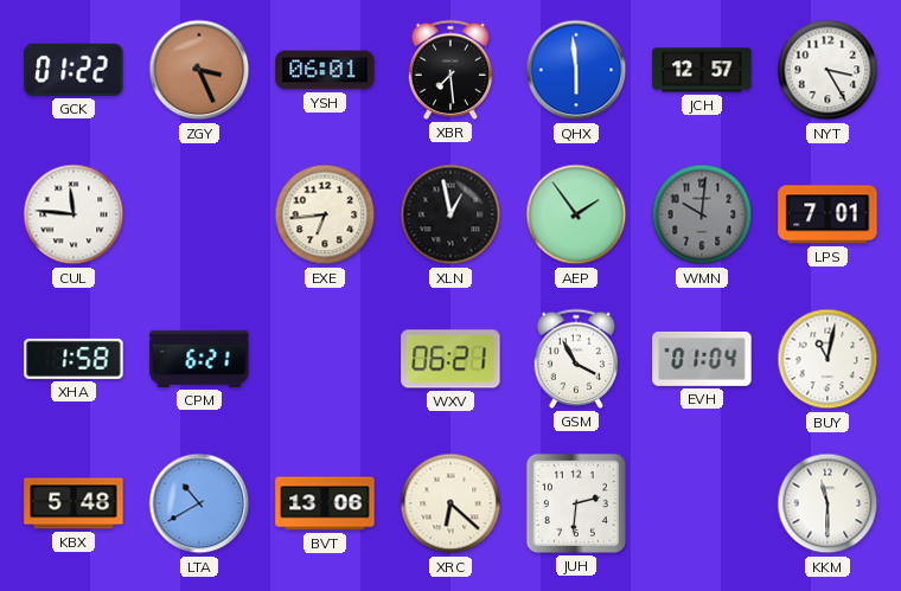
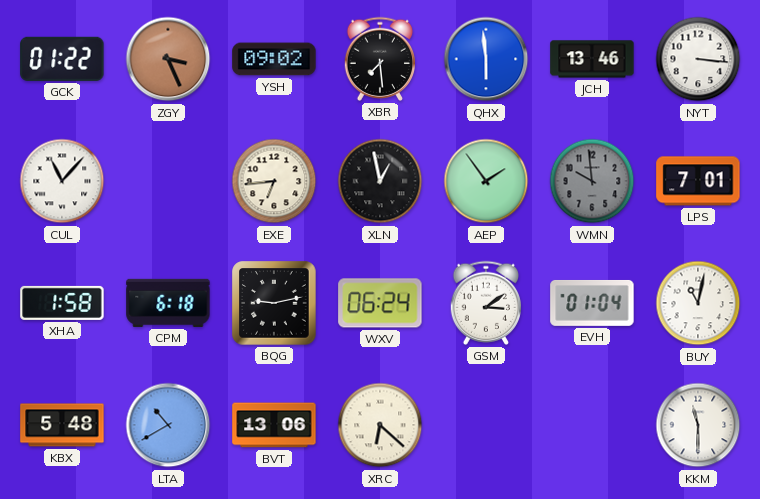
YSH: 06:01 -> 09:02 (274, 59)
JCH: 12:57 -> 13:46 (592, 59)
NYT: 3:25 -> 3:16 (698, 59)
CUL: 11:46 -> 11:07 (62, 181)
WMN: 10:01 -> 9:59 (592, 181)
CPM: 6:21 -> 6:18 (168, 303)
BQG: none -> 9:13 (274, 303)
WXV: 06:21 -> 06:24 (380, 303)
GSM: 3:55 -> 3:09 (485, 303)
JUH: 2:31 -> none (576, 503)
